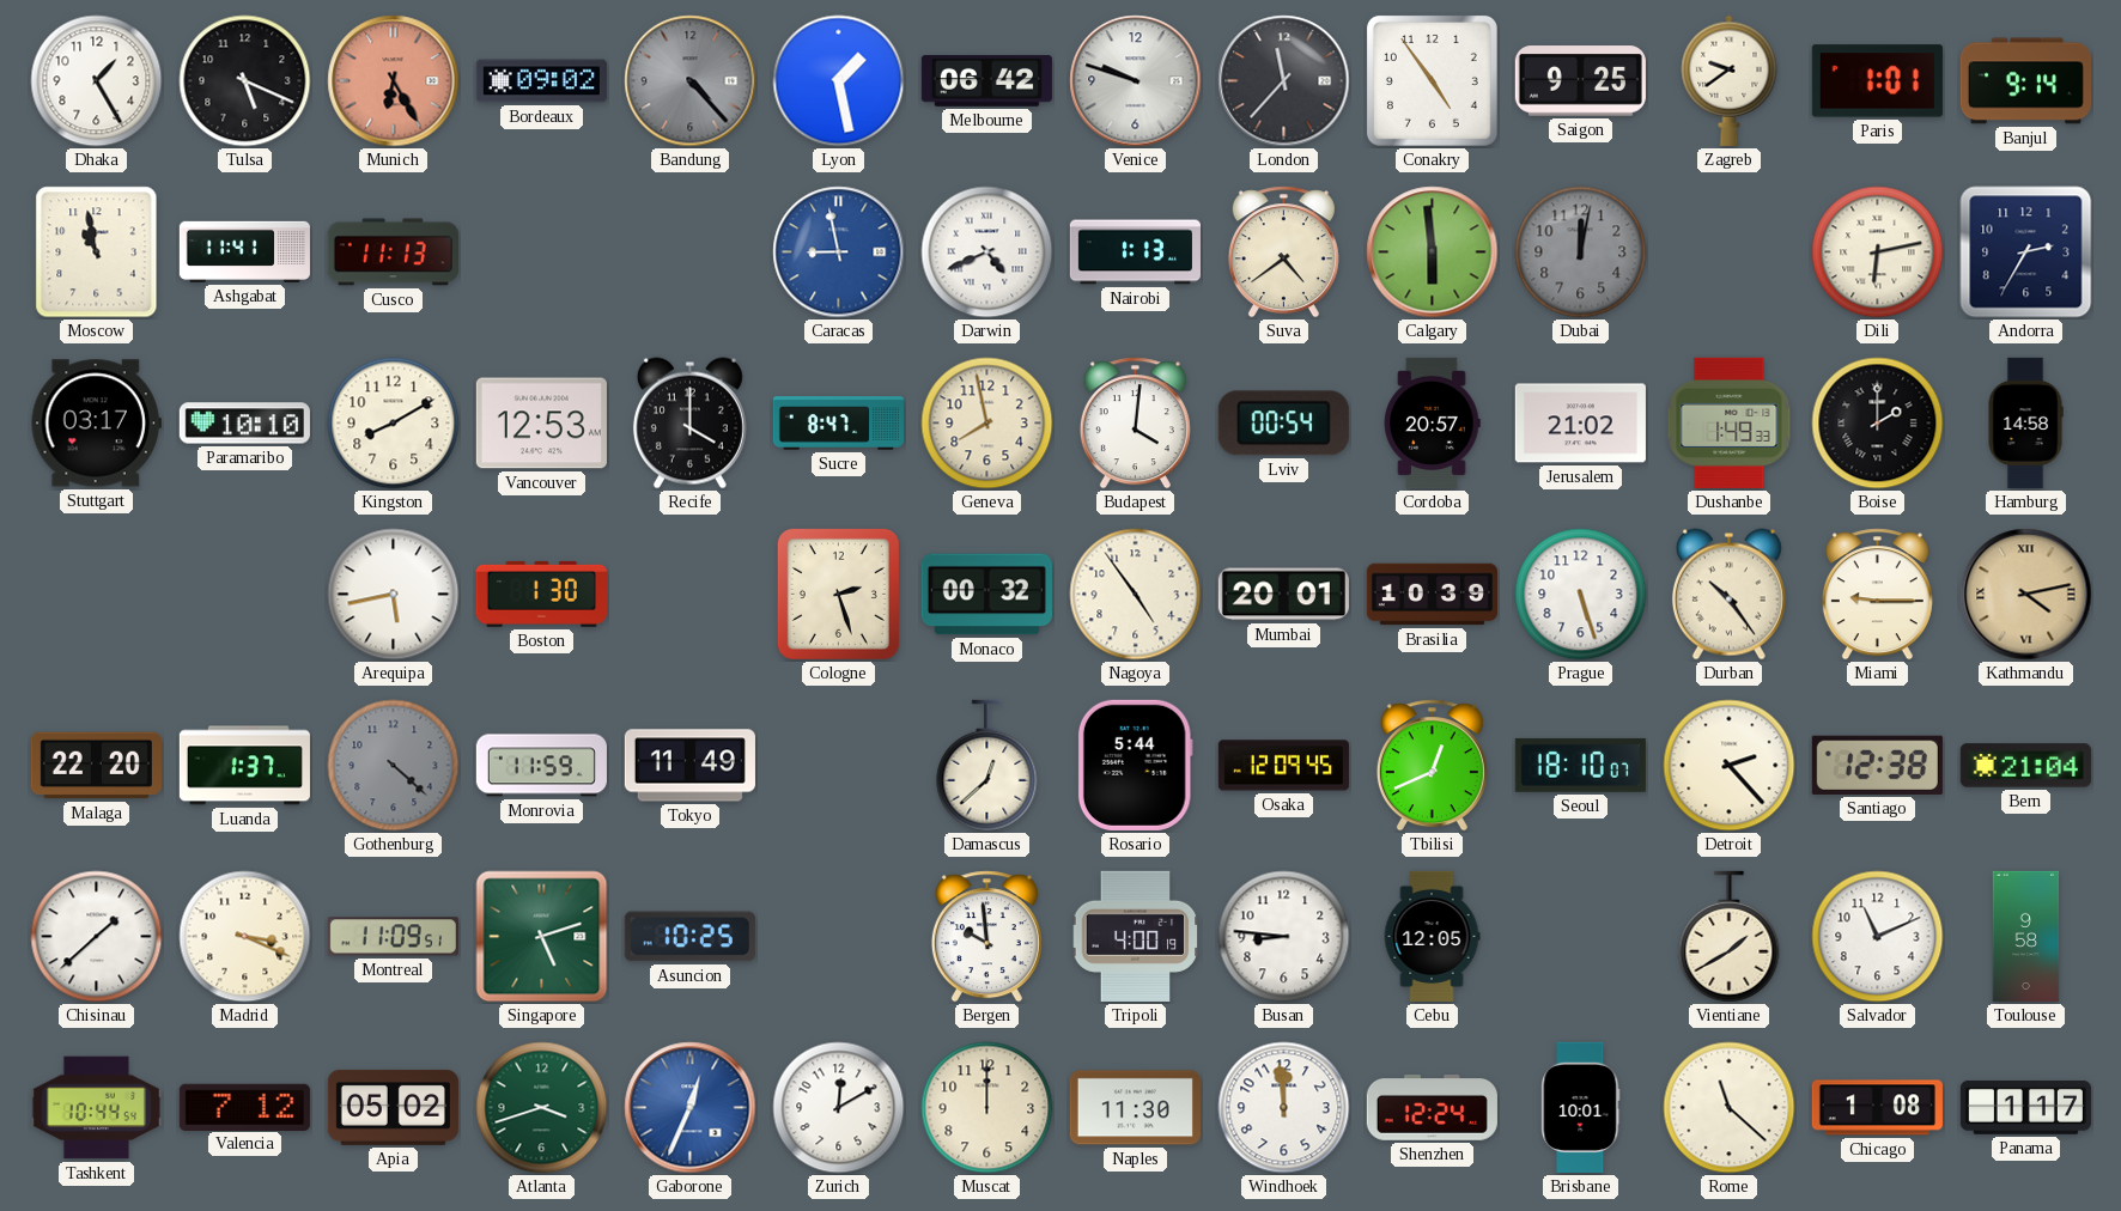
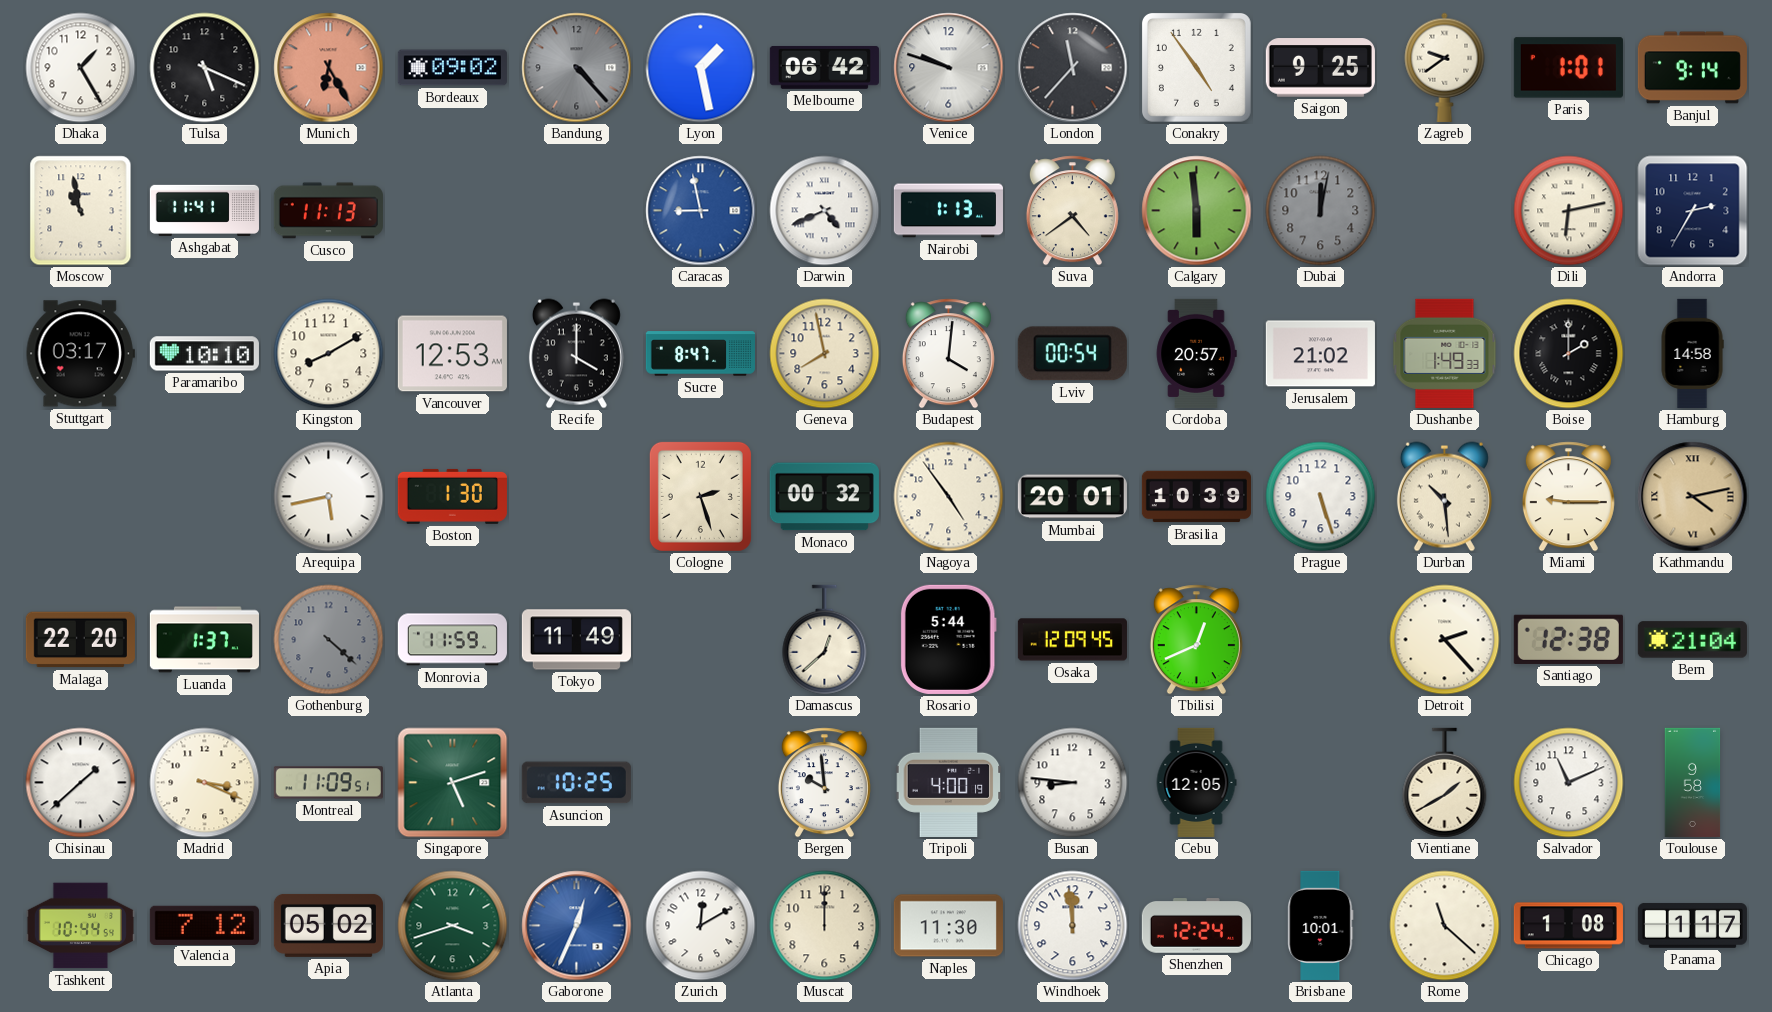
Durban: 10:24 -> 10:29 (1444, 497)
Seoul: 18:10 -> none (1580, 765)
